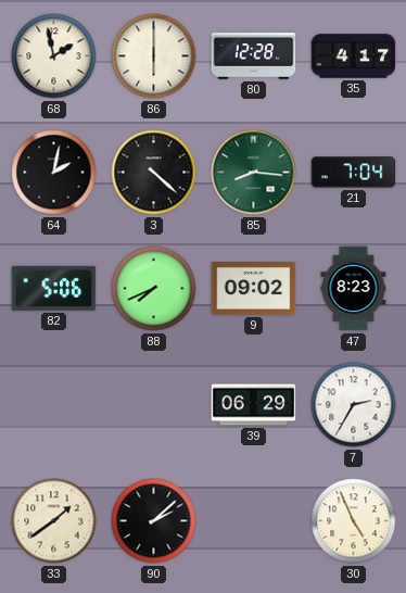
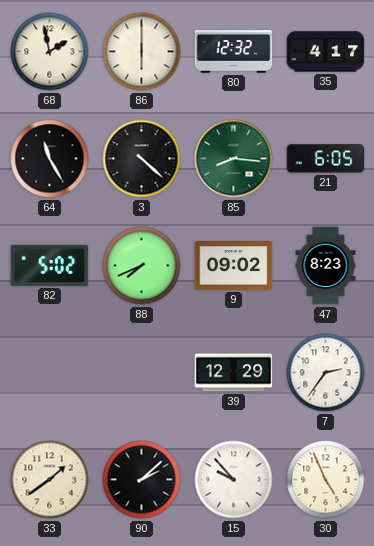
80: 12:28 -> 12:32 (234, 52)
64: 2:02 -> 11:25 (50, 159)
21: 7:04 -> 6:05 (326, 159)
82: 5:06 -> 5:02 (50, 265)
39: 06:29 -> 12:29 (234, 373)
7: 2:35 -> 2:36 (326, 373)
15: none -> 9:53 (234, 480)
